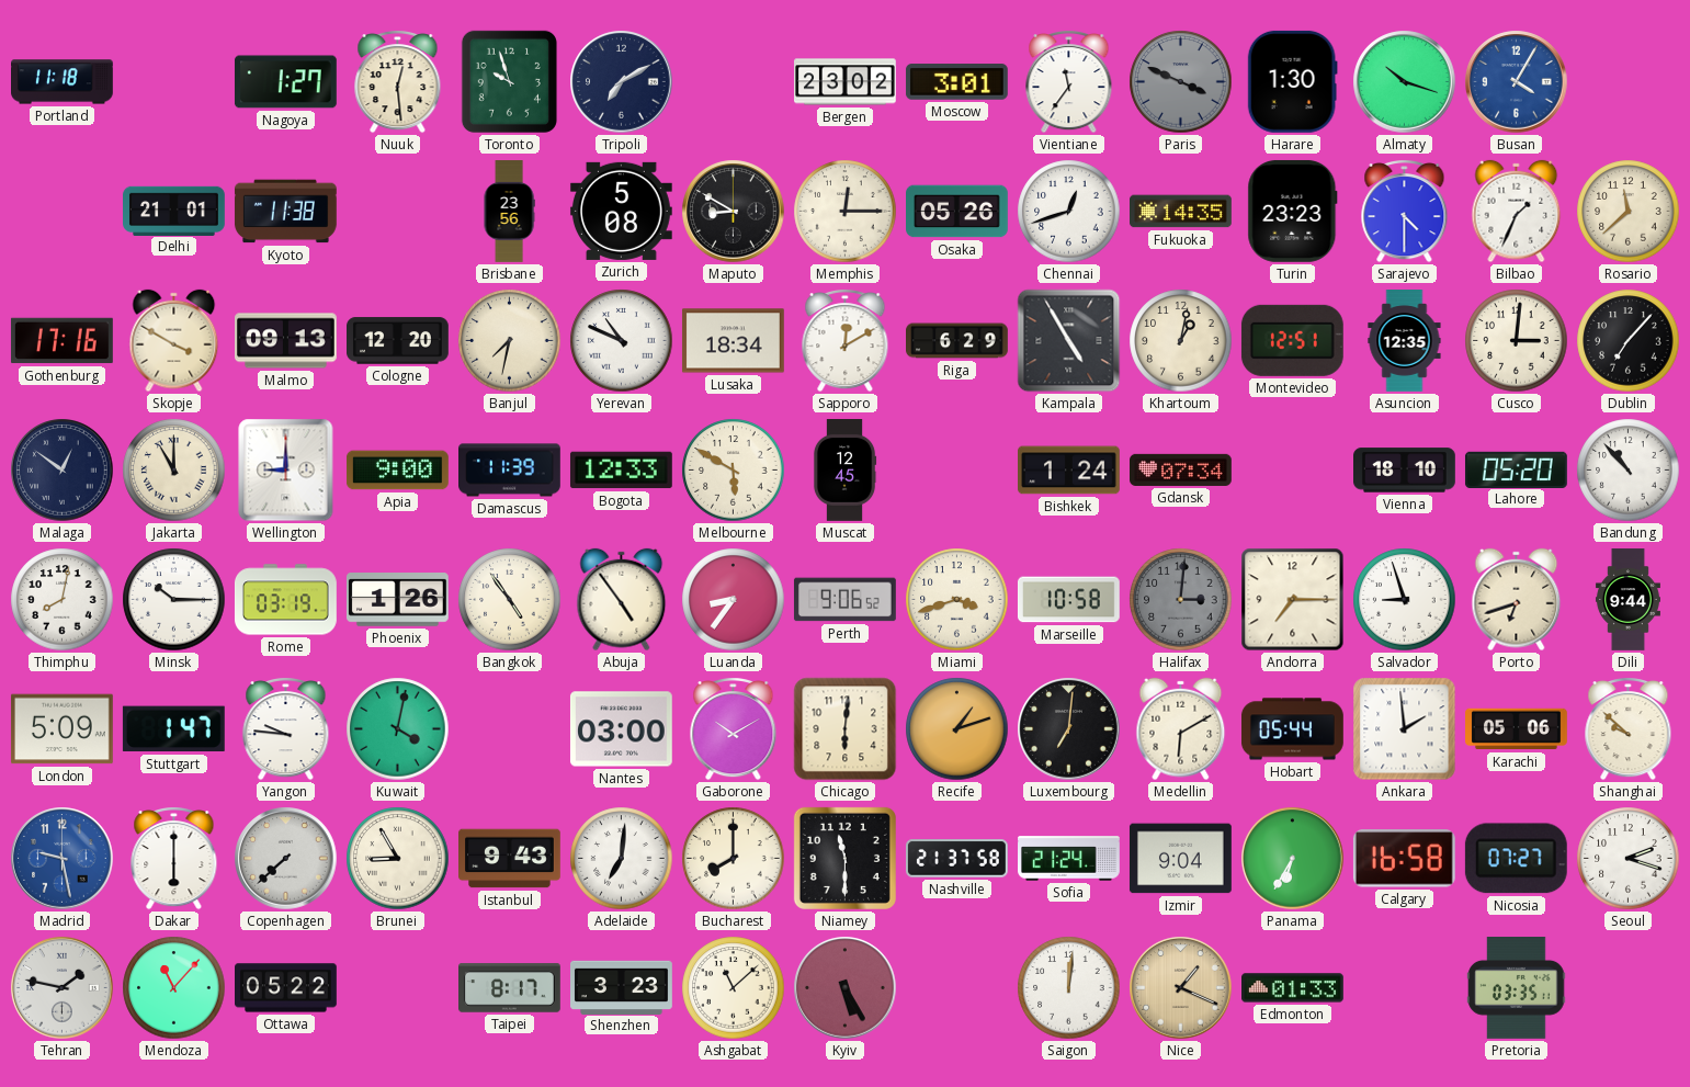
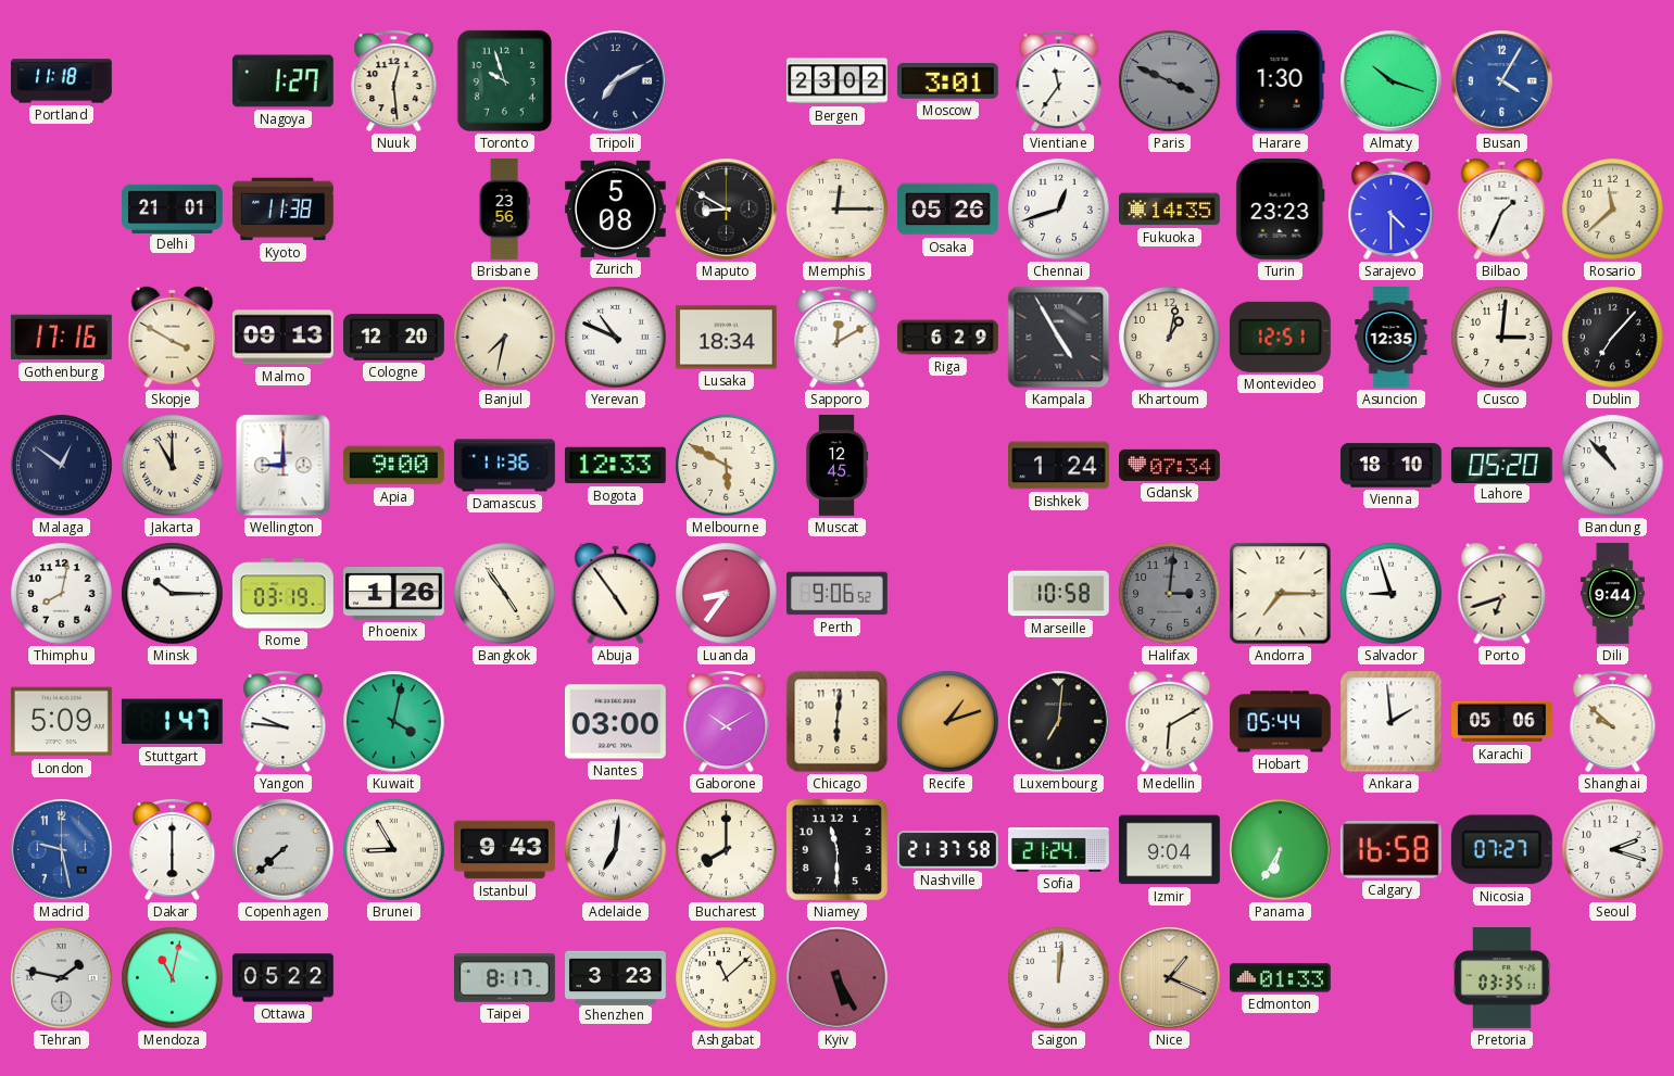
Damascus: 11:39 -> 11:36 (505, 466)
Miami: 3:42 -> none (957, 600)
Mendoza: 11:07 -> 11:02 (173, 978)
